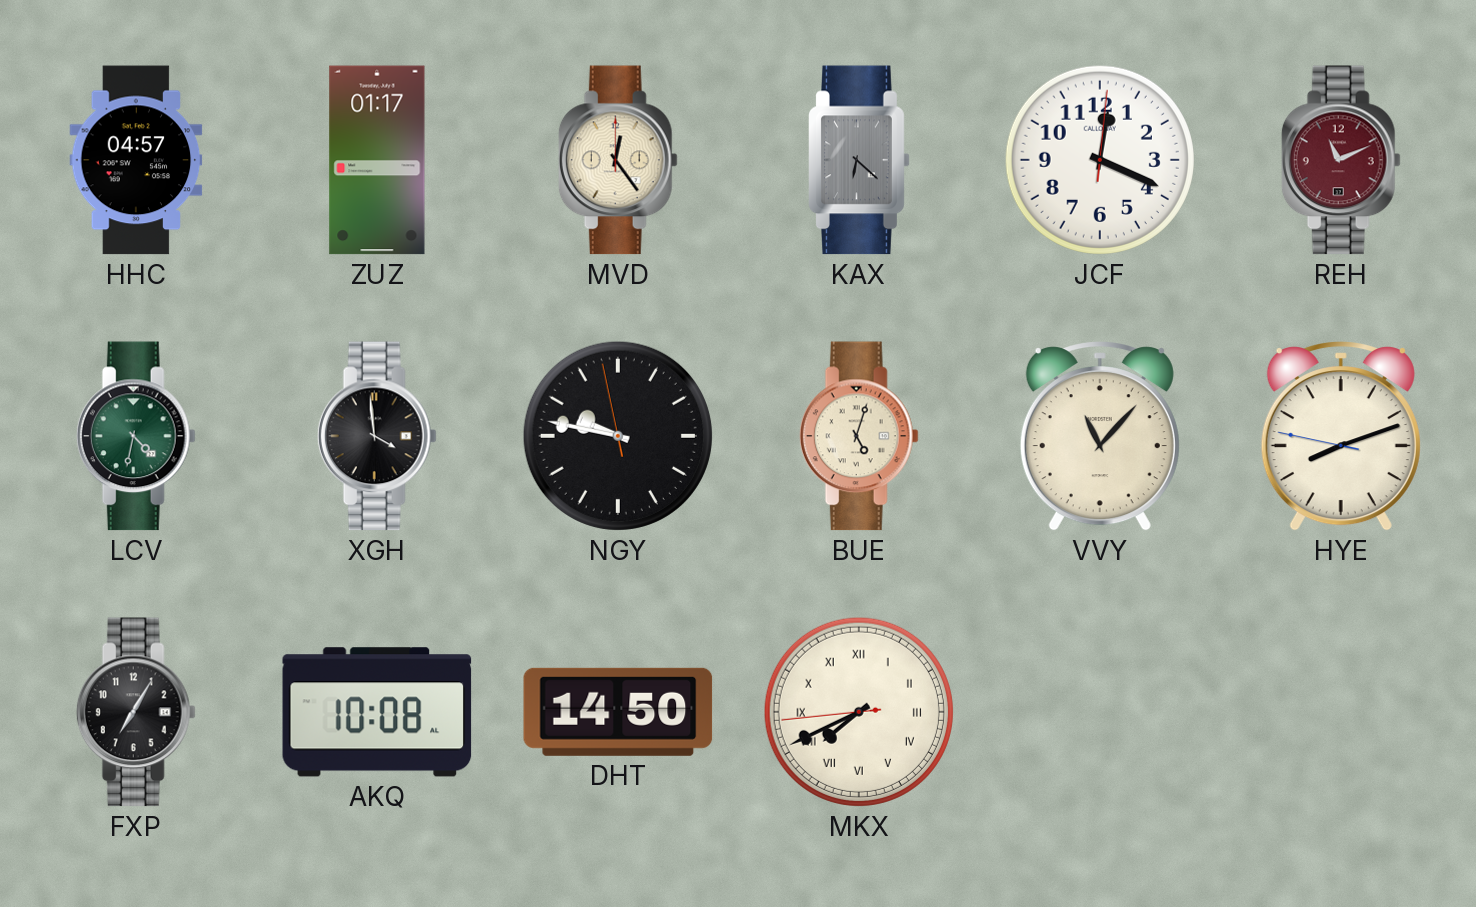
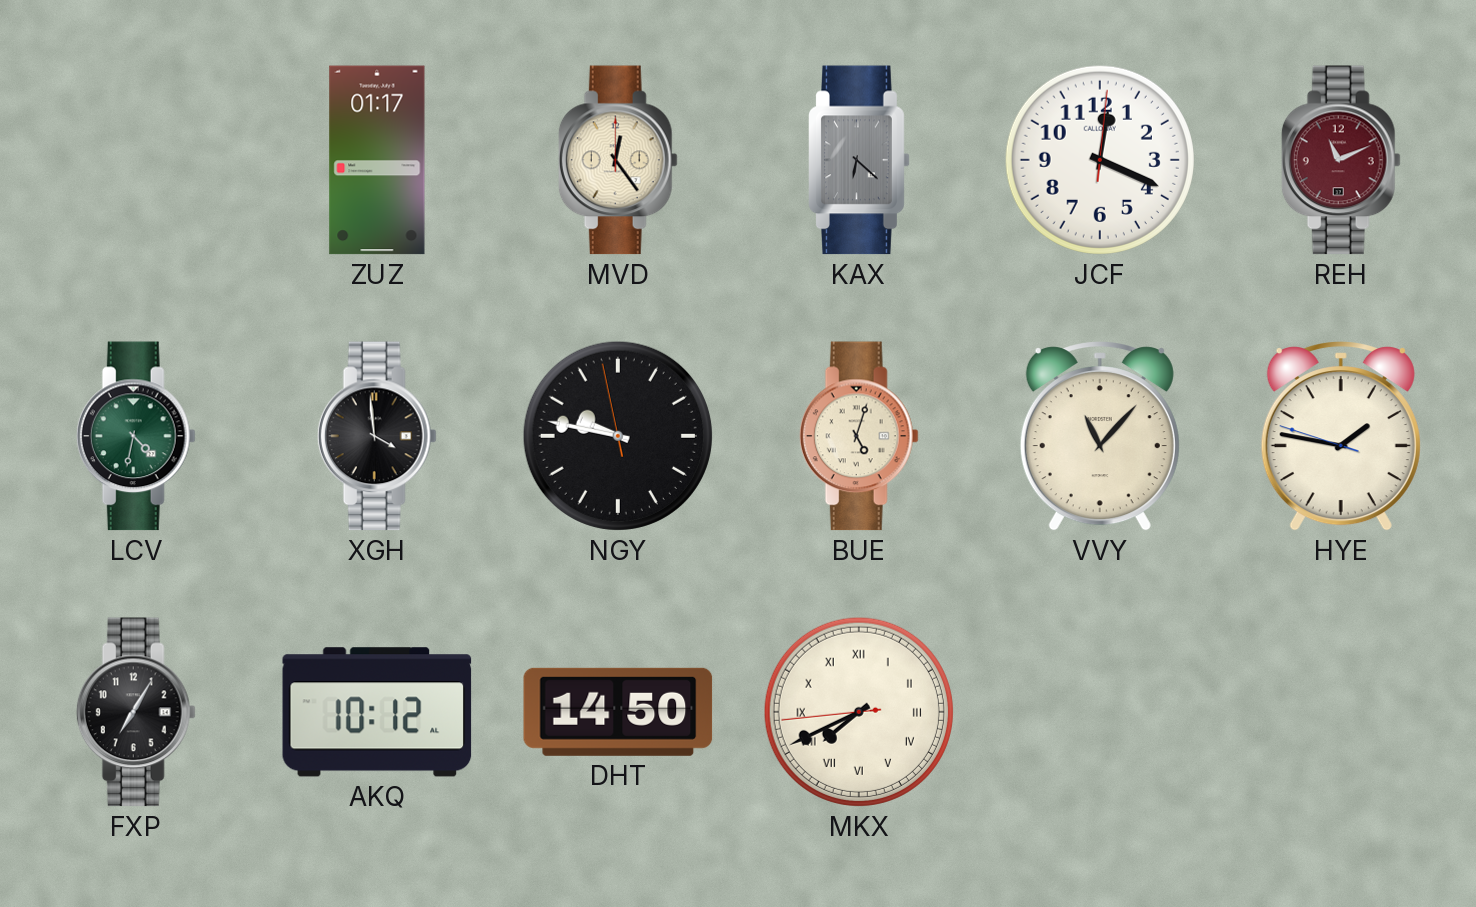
HHC: 04:57 -> none (136, 160)
HYE: 8:11 -> 1:46 (1341, 436)
AKQ: 10:08 -> 10:12 (377, 712)
